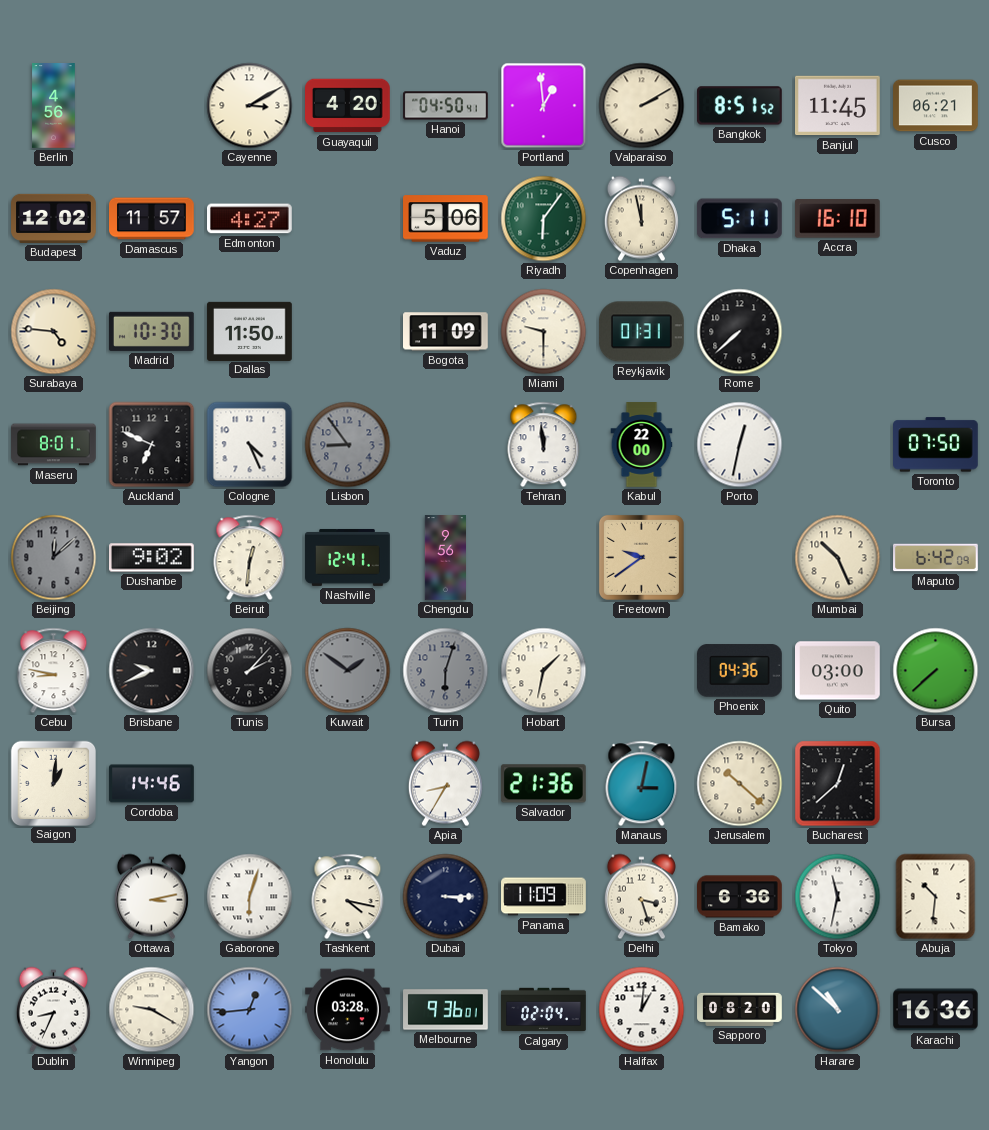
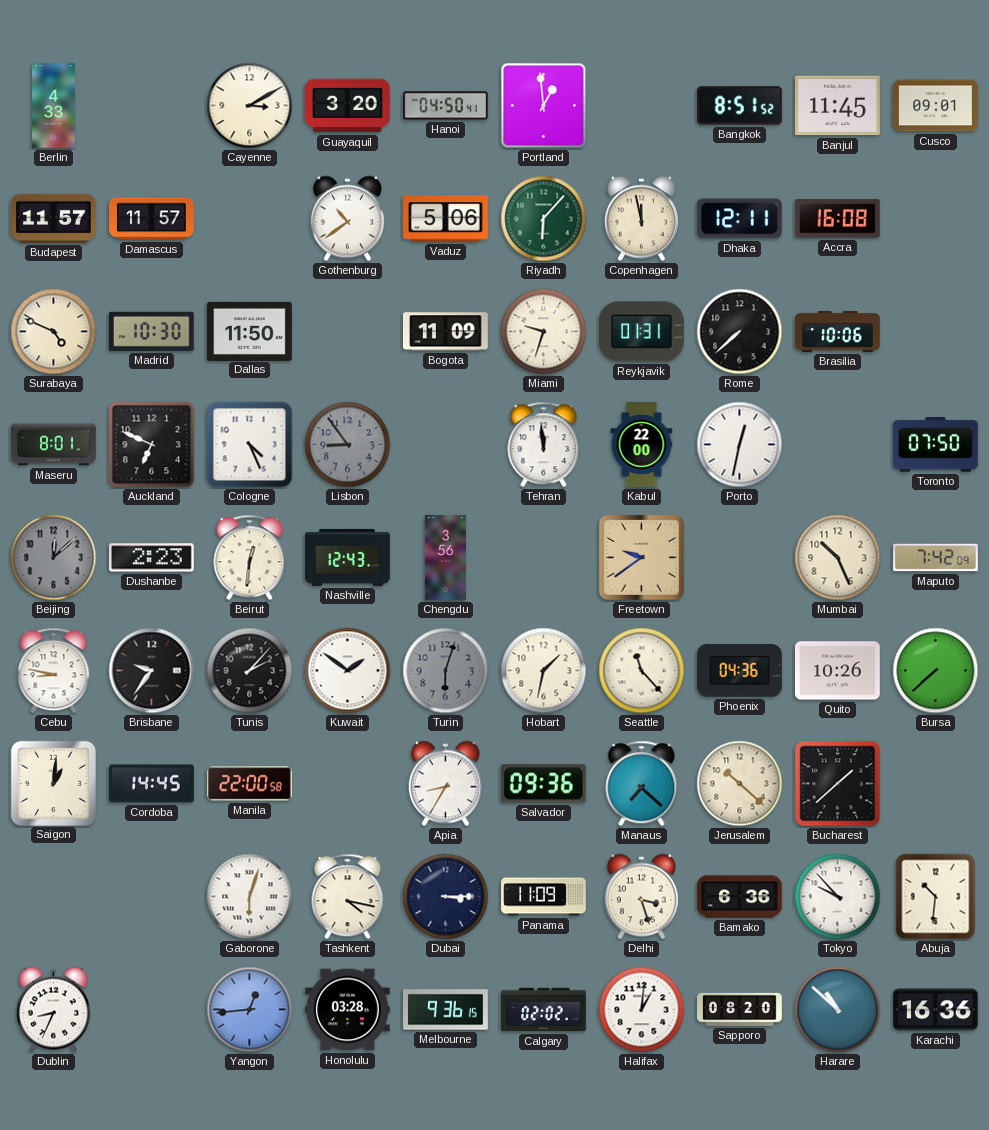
Berlin: 4:56 -> 4:33 (54, 106)
Guayaquil: 4:20 -> 3:20 (348, 106)
Valparaiso: 2:10 -> none (642, 106)
Cusco: 06:21 -> 09:01 (936, 106)
Budapest: 12:02 -> 11:57 (54, 218)
Edmonton: 4:27 -> none (250, 219)
Gothenburg: none -> 10:39 (347, 219)
Riyadh: 6:06 -> 6:07 (544, 219)
Dhaka: 5:11 -> 12:11 (739, 219)
Accra: 16:10 -> 16:08 (837, 219)
Surabaya: 4:46 -> 4:49 (54, 332)
Miami: 9:30 -> 9:33 (544, 332)
Brasilia: none -> 10:06 (838, 331)
Dushanbe: 9:02 -> 2:23 (152, 558)
Nashville: 12:41 -> 12:43 (348, 557)
Chengdu: 9:56 -> 3:56 (445, 558)
Maputo: 6:42 -> 7:42 (936, 558)
Brisbane: 9:41 -> 9:36 (152, 671)
Kuwait dial: grey -> white (348, 671)
Seattle: none -> 11:23 (642, 671)
Quito: 03:00 -> 10:26 (838, 671)
Cordoba: 14:46 -> 14:45 (152, 784)
Manila: none -> 22:00 (250, 784)
Salvador: 21:36 -> 09:36 (543, 784)
Manaus: 3:02 -> 7:22 (642, 784)
Bucharest: 12:38 -> 1:38 (838, 784)
Ottawa: 3:13 -> none (151, 897)
Tokyo: 11:32 -> 9:53 (838, 897)
Winnipeg: 9:20 -> none (152, 1010)
Melbourne: 9:36:01 -> 9:36:15 (446, 1010)
Calgary: 02:04 -> 02:02 (544, 1010)
